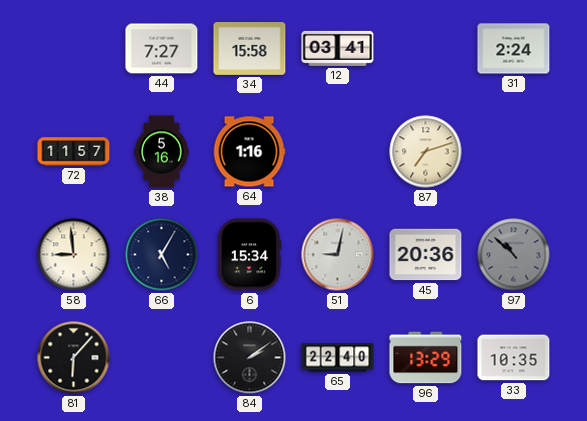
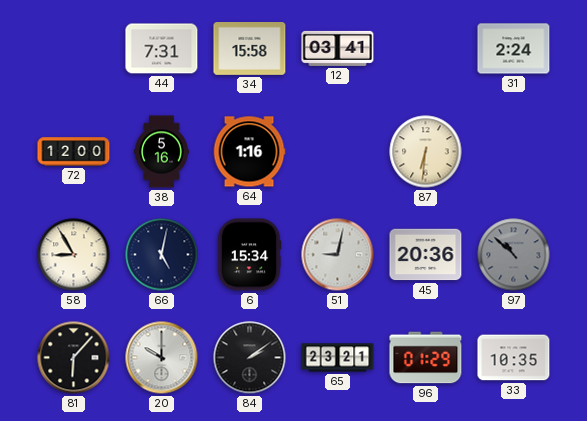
44: 7:27 -> 7:31 (162, 49)
72: 11:57 -> 12:00 (74, 152)
87: 7:12 -> 6:31 (426, 152)
58: 8:59 -> 8:55 (74, 255)
66: 5:05 -> 5:02 (162, 255)
20: none -> 10:00 (162, 358)
65: 22:40 -> 23:21 (338, 358)
96: 13:29 -> 01:29 (426, 358)
